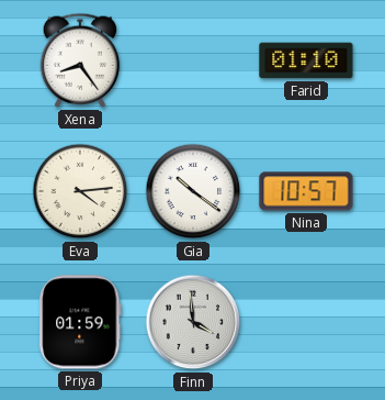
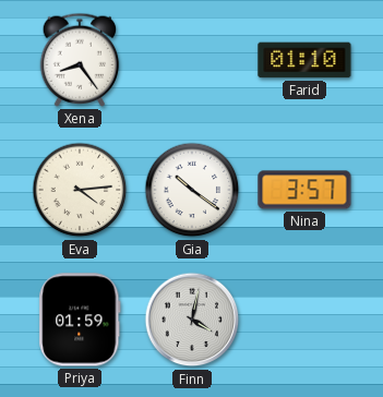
Nina: 10:57 -> 3:57 (304, 190)
Finn: 3:59 -> 4:02 (192, 320)
